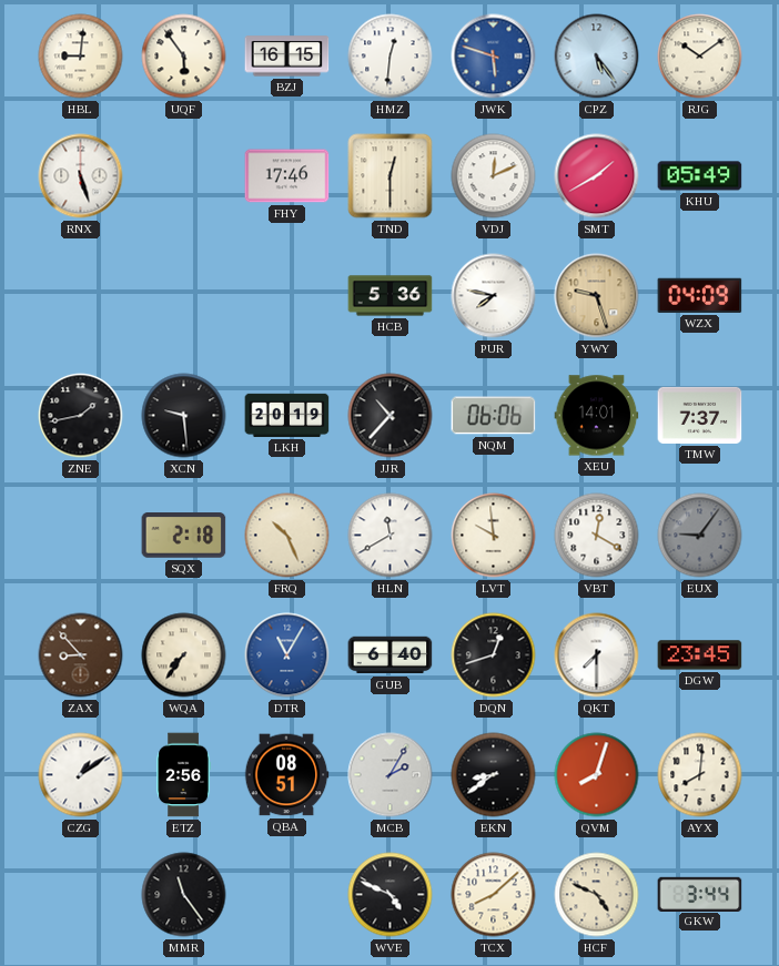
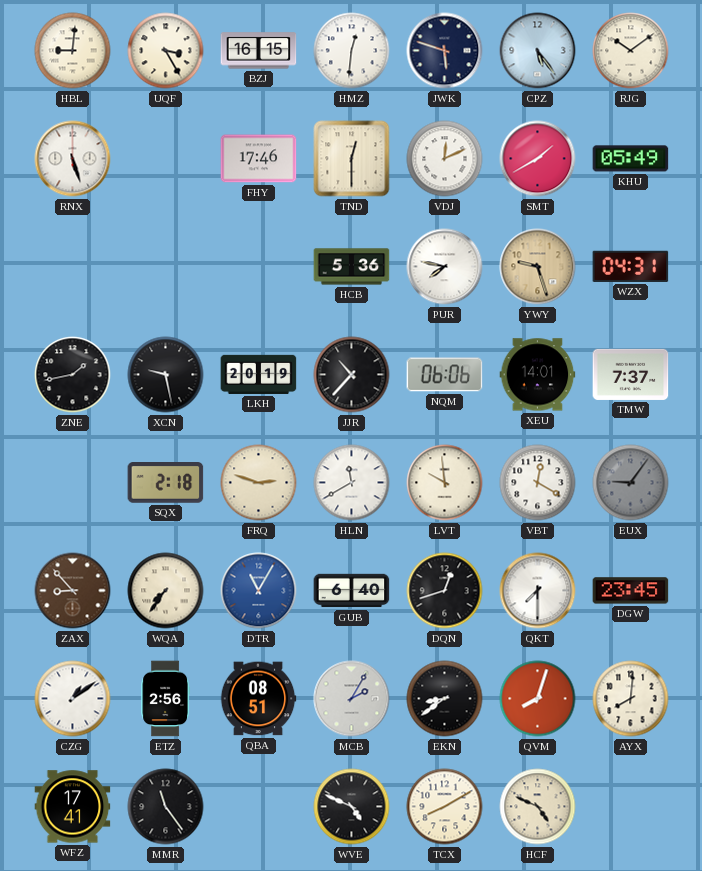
UQF: 5:54 -> 3:25 (166, 51)
JWK dial: blue -> navy (445, 51)
WZX: 04:09 -> 04:31 (631, 266)
XCN: 9:29 -> 9:28 (166, 375)
FRQ: 10:26 -> 2:48 (259, 483)
WFZ: none -> 17:41 (73, 807)
TCX: 8:08 -> 8:10 (445, 807)
GKW: 3:44 -> none (700, 894)
